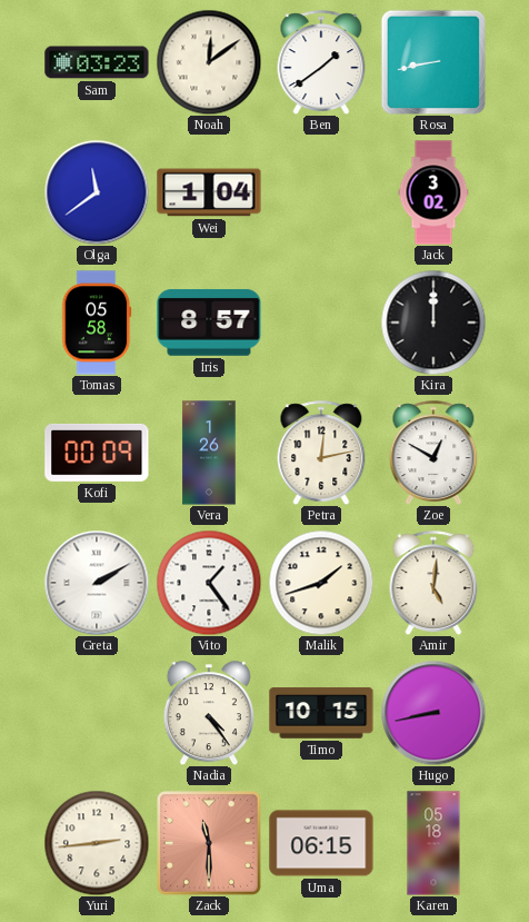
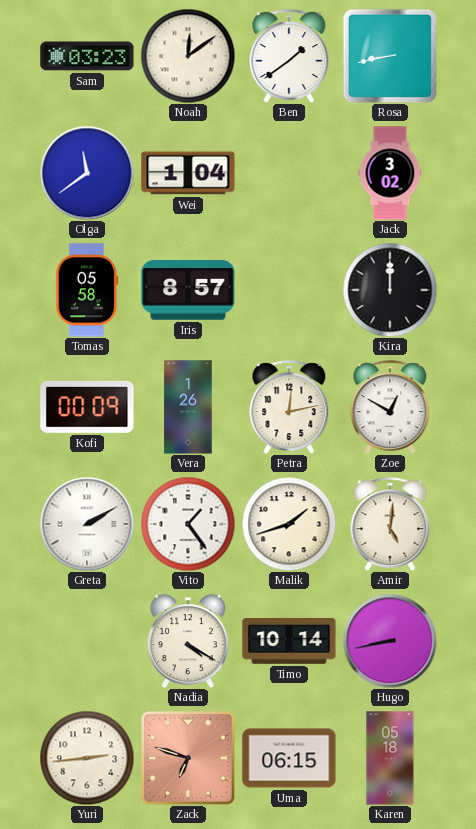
Nadia: 4:24 -> 4:20 (188, 641)
Timo: 10:15 -> 10:14 (289, 641)
Zack: 11:30 -> 6:48 (189, 759)
